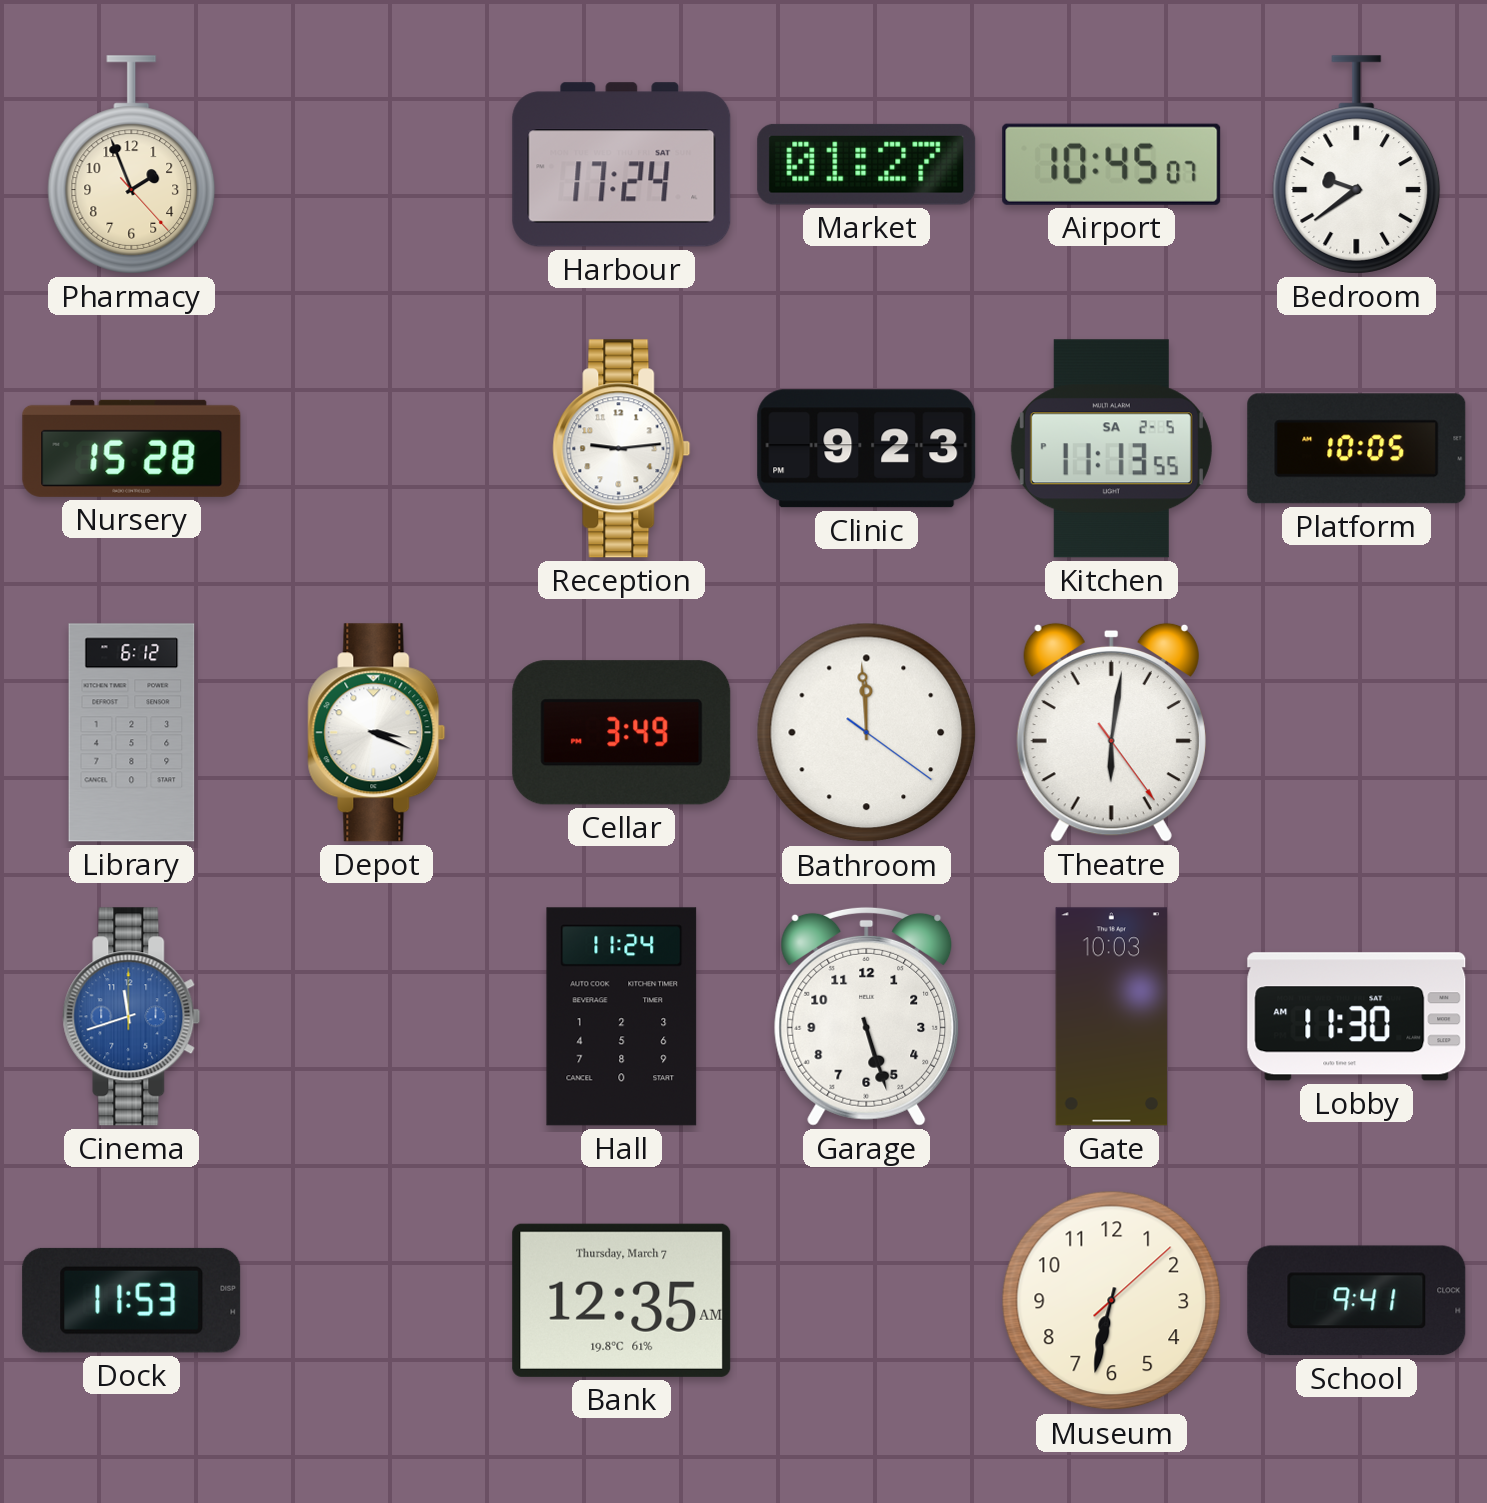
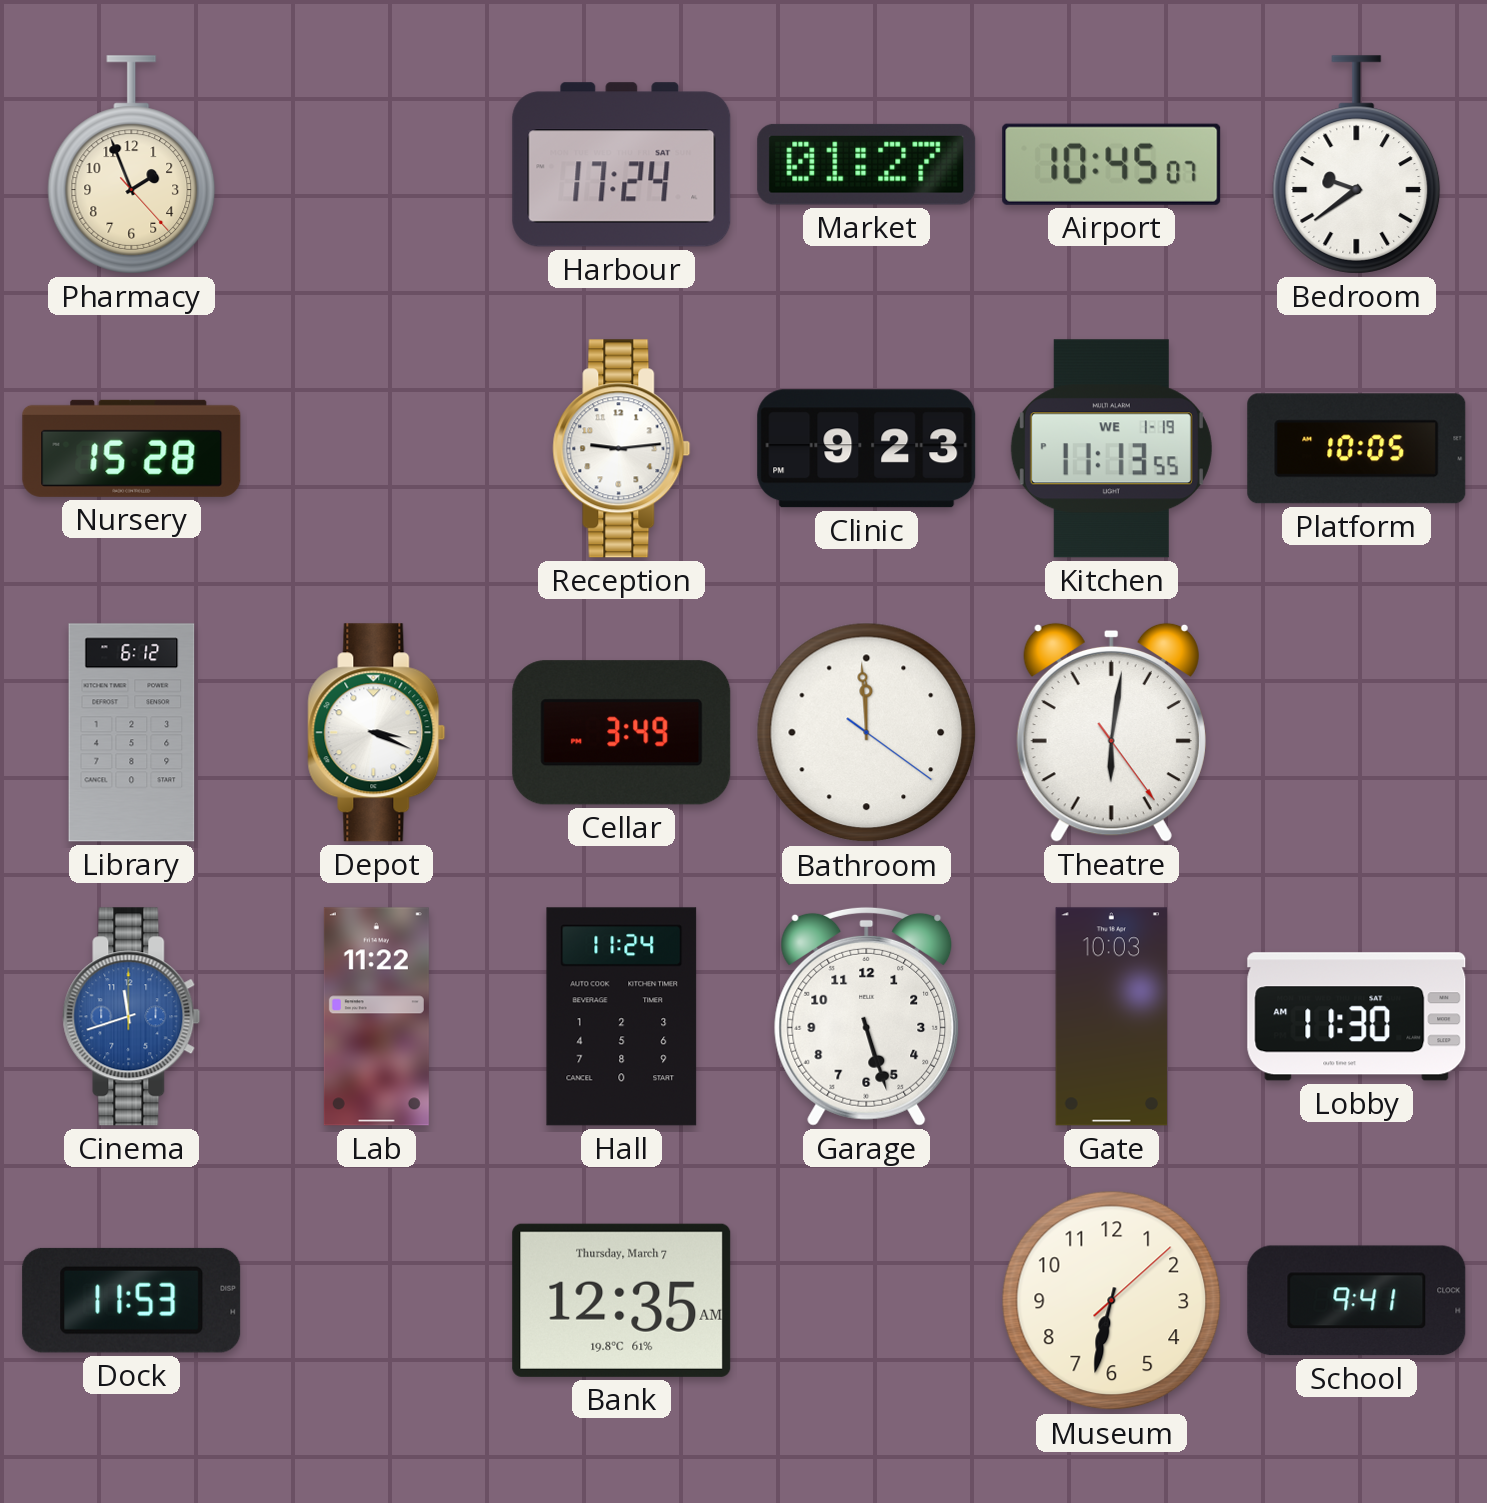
Kitchen date: SA 2-5 -> WE 1-19 (1111, 449)
Lab: none -> 11:22 (376, 1017)
